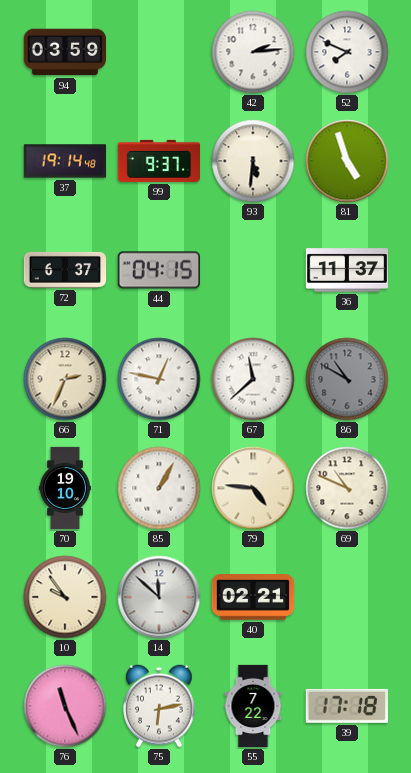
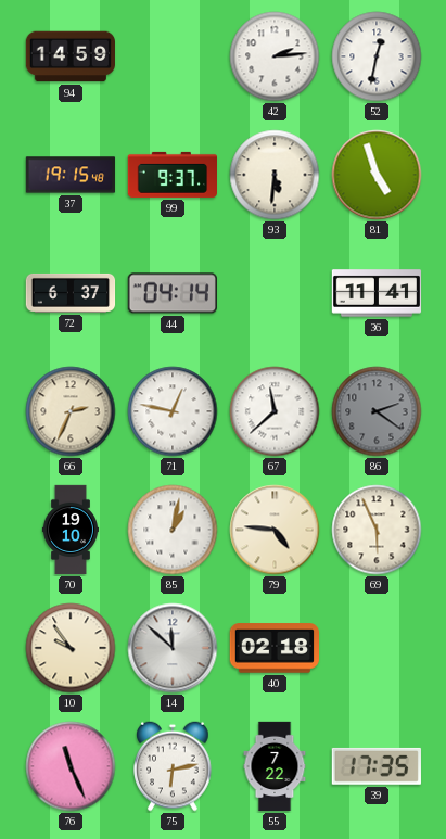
94: 03:59 -> 14:59 (69, 56)
52: 7:49 -> 12:32 (377, 56)
37: 19:14 -> 19:15 (71, 175)
44: 04:15 -> 04:14 (173, 293)
36: 11:37 -> 11:41 (377, 293)
86: 10:50 -> 2:21 (377, 411)
85: 1:05 -> 1:02 (173, 530)
69: 10:49 -> 5:56 (377, 530)
40: 02:21 -> 02:18 (273, 648)
39: 17:18 -> 17:35 (377, 766)
